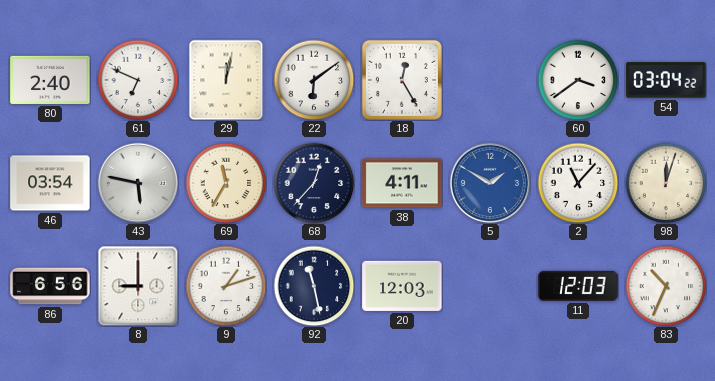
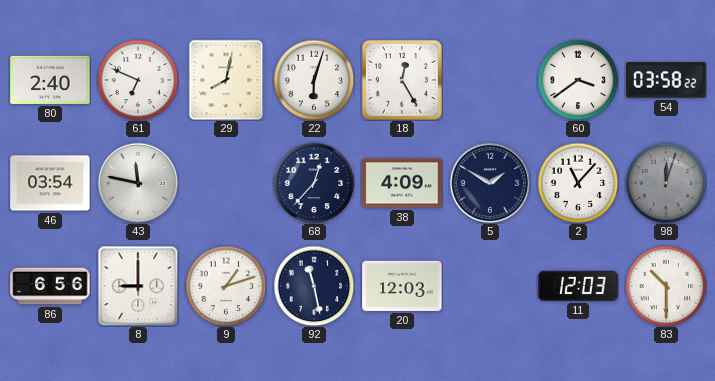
29: 12:02 -> 8:02 (226, 80)
22: 6:09 -> 6:03 (314, 80)
54: 03:04 -> 03:58 (666, 80)
43: 5:47 -> 11:47 (138, 183)
69: 11:35 -> none (226, 183)
38: 4:11 -> 4:09 (402, 183)
5 dial: blue -> navy (490, 183)
98 dial: cream -> grey (666, 183)
83: 10:34 -> 10:30 (666, 286)
